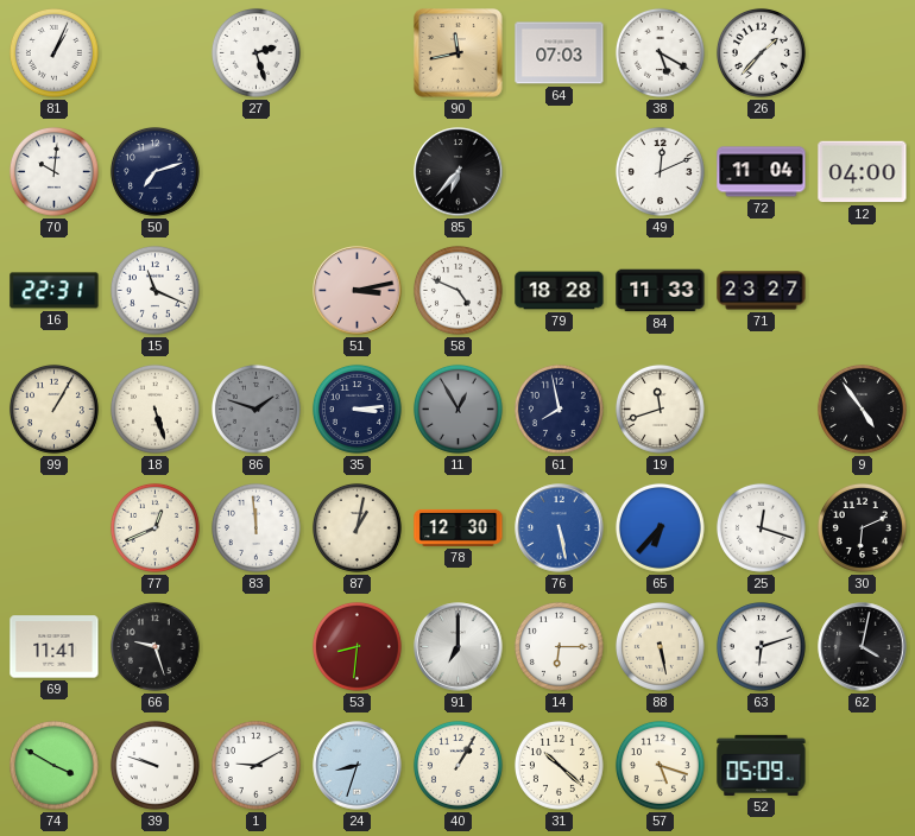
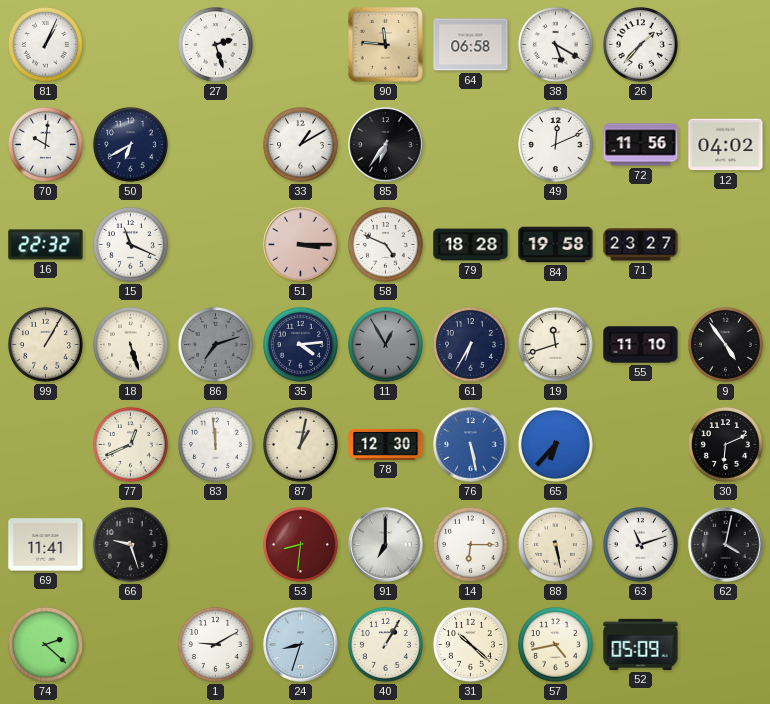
90: 11:43 -> 11:46 (386, 45)
64: 07:03 -> 06:58 (471, 45)
50: 7:12 -> 6:40 (130, 144)
33: none -> 1:10 (300, 144)
85: 6:37 -> 6:36 (386, 145)
72: 11:04 -> 11:56 (641, 145)
12: 04:00 -> 04:02 (726, 145)
16: 22:31 -> 22:32 (46, 245)
51: 3:13 -> 3:15 (301, 245)
84: 11:33 -> 19:58 (556, 245)
86: 1:48 -> 7:12 (215, 344)
35: 3:14 -> 4:14 (300, 344)
61: 7:58 -> 6:35 (470, 344)
55: none -> 11:10 (641, 345)
25: 12:18 -> none (761, 527)
63: 6:12 -> 11:12 (640, 544)
74: 3:50 -> 2:22 (45, 644)
39: 9:48 -> none (154, 765)
57: 5:18 -> 4:43 (555, 644)
